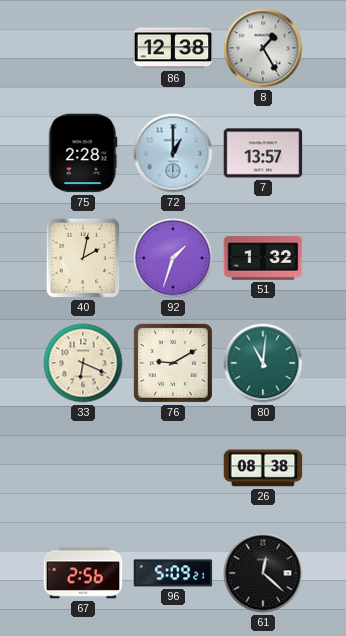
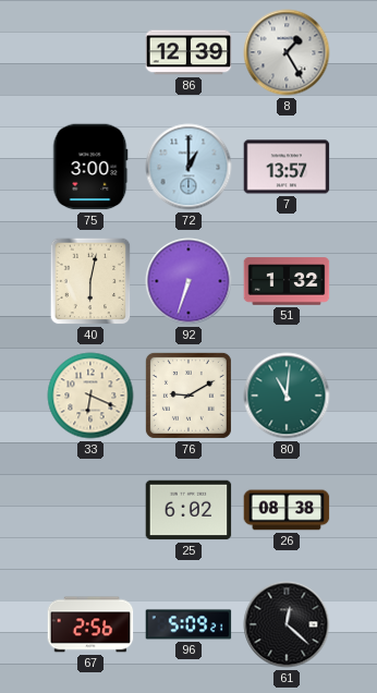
86: 12:38 -> 12:39 (188, 52)
75: 2:28 -> 3:00 (90, 167)
40: 2:02 -> 6:02 (90, 281)
92: 1:33 -> 6:33 (188, 281)
25: none -> 6:02 (188, 510)
